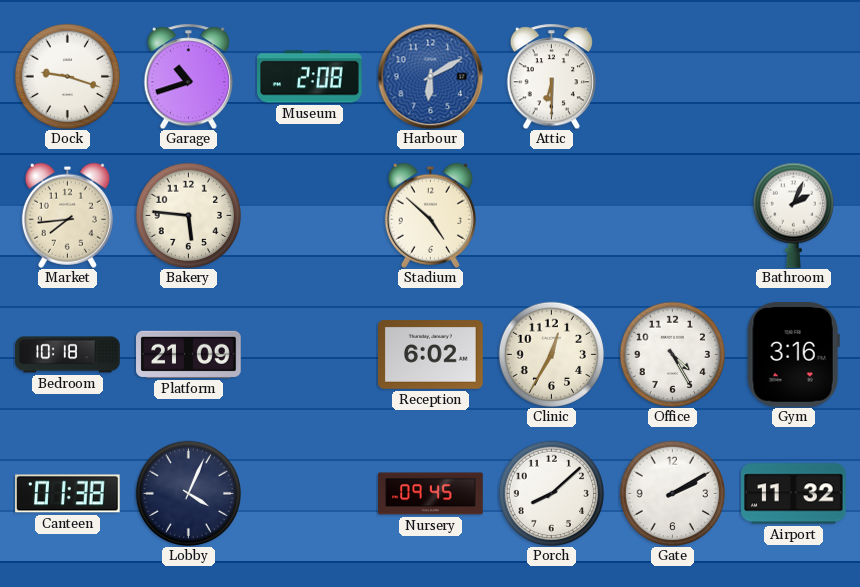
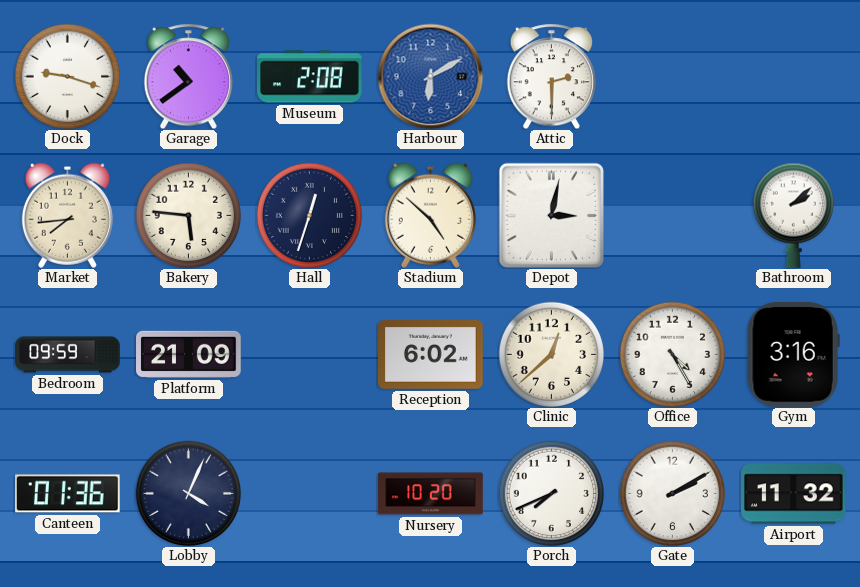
Garage: 10:42 -> 10:39 (188, 76)
Attic: 6:30 -> 2:30 (551, 76)
Hall: none -> 12:33 (309, 215)
Depot: none -> 3:02 (551, 215)
Bathroom: 2:04 -> 2:08 (793, 215)
Bedroom: 10:18 -> 09:59 (68, 355)
Clinic: 12:35 -> 12:38 (551, 354)
Canteen: 01:38 -> 01:36 (68, 494)
Nursery: 09:45 -> 10:20 (431, 494)
Porch: 8:08 -> 7:41 (551, 493)
